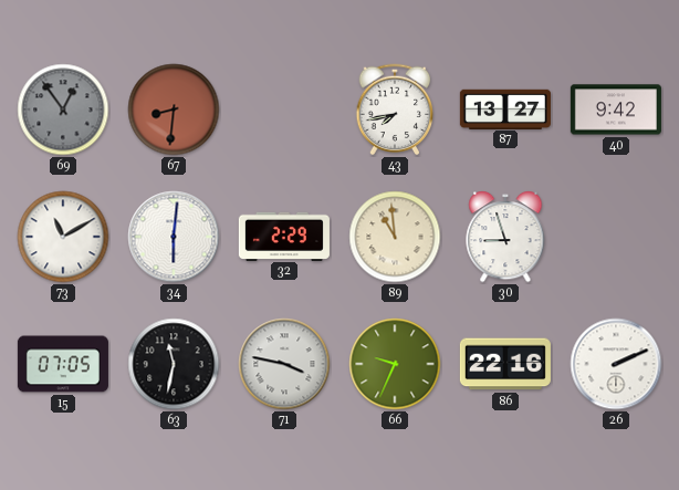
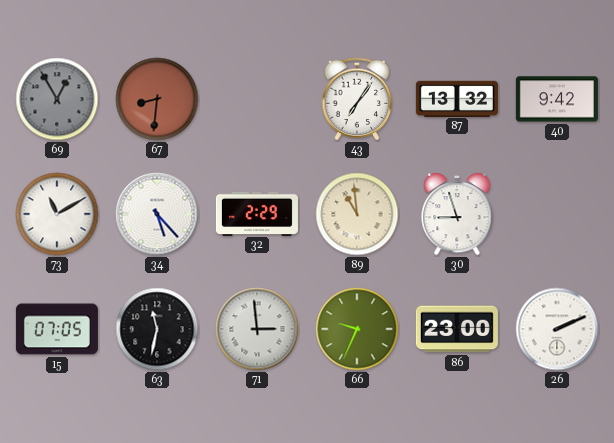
69: 12:54 -> 12:55 (57, 99)
43: 7:43 -> 7:06 (357, 99)
87: 13:27 -> 13:32 (457, 98)
34: 6:01 -> 5:23 (157, 214)
71: 3:47 -> 2:59 (257, 329)
86: 22:16 -> 23:00 (457, 329)
